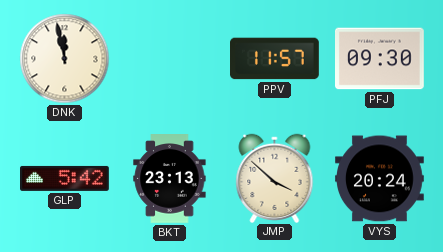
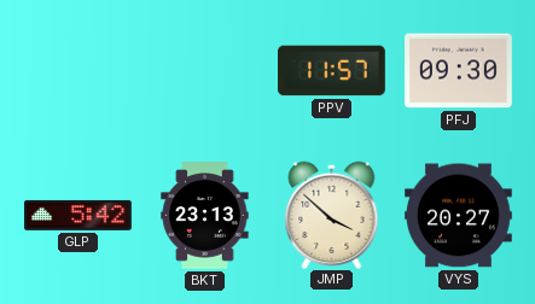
DNK: 11:58 -> none (65, 59)
VYS: 20:24 -> 20:27 (459, 216)
